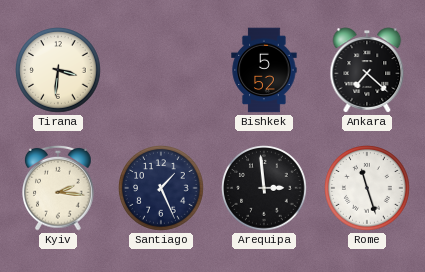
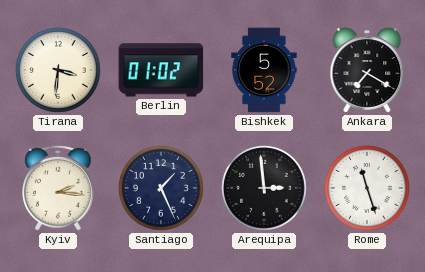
Berlin: none -> 01:02 (161, 70)
Ankara: 7:22 -> 7:20 (367, 70)
